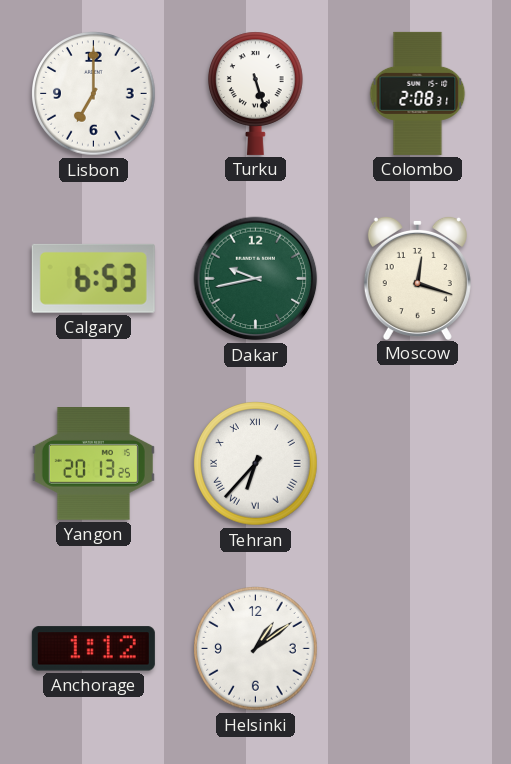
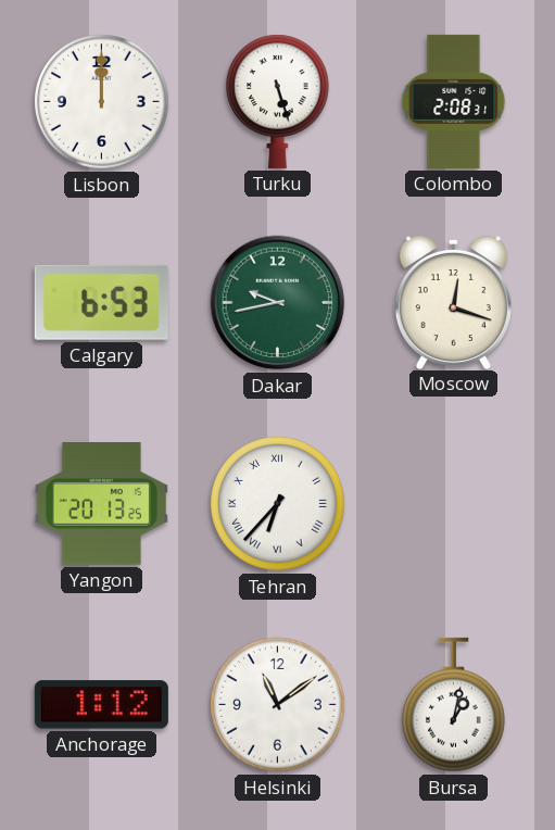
Lisbon: 7:00 -> 12:00 (102, 102)
Helsinki: 1:09 -> 11:09 (278, 705)
Bursa: none -> 1:02 (453, 705)
